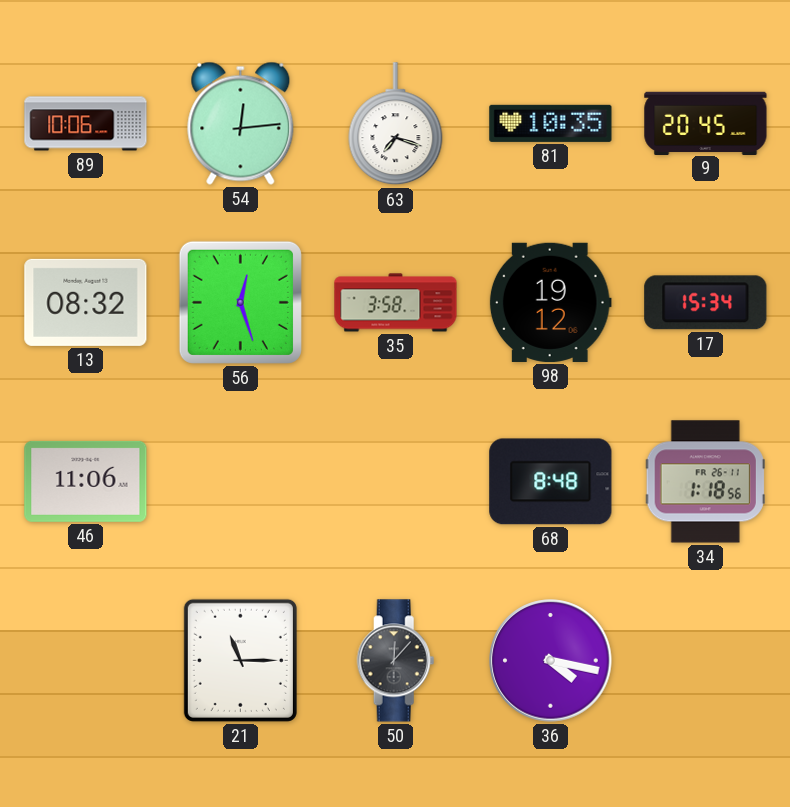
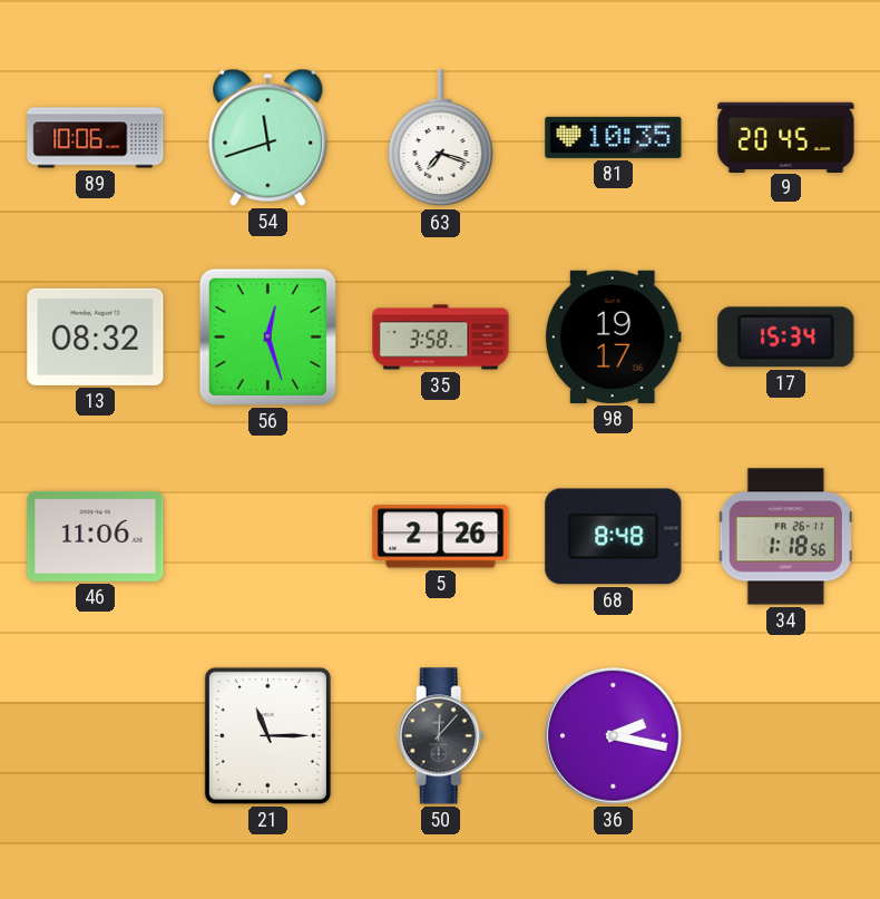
54: 12:14 -> 11:42 (268, 137)
98: 19:12 -> 19:17 (613, 336)
5: none -> 2:26 (441, 537)
36: 4:17 -> 2:17 (614, 736)
